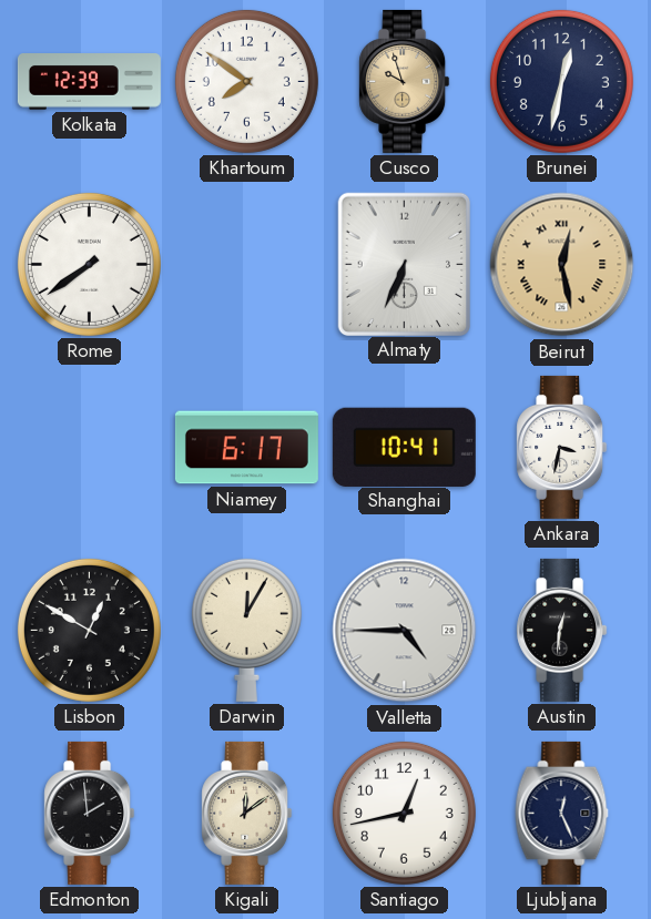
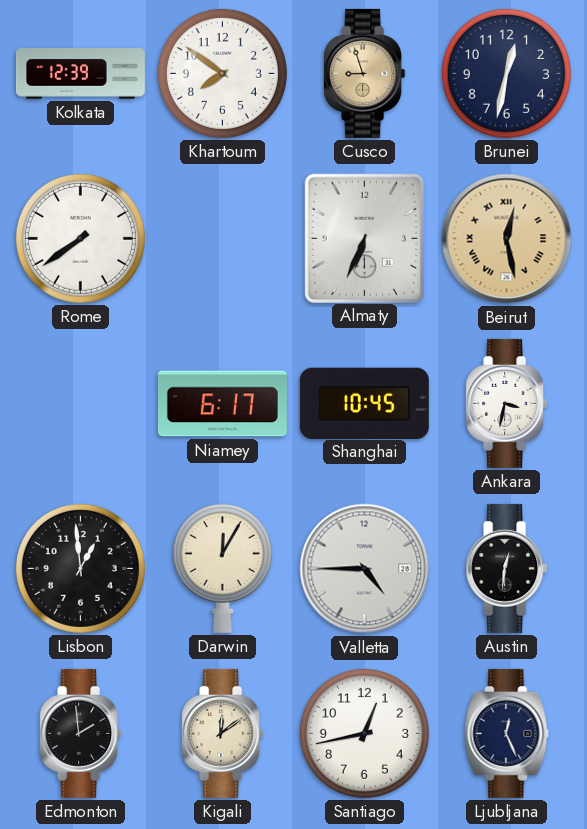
Cusco: 9:57 -> 8:57 (365, 73)
Shanghai: 10:41 -> 10:45 (364, 403)
Lisbon: 12:50 -> 12:59 (80, 568)
